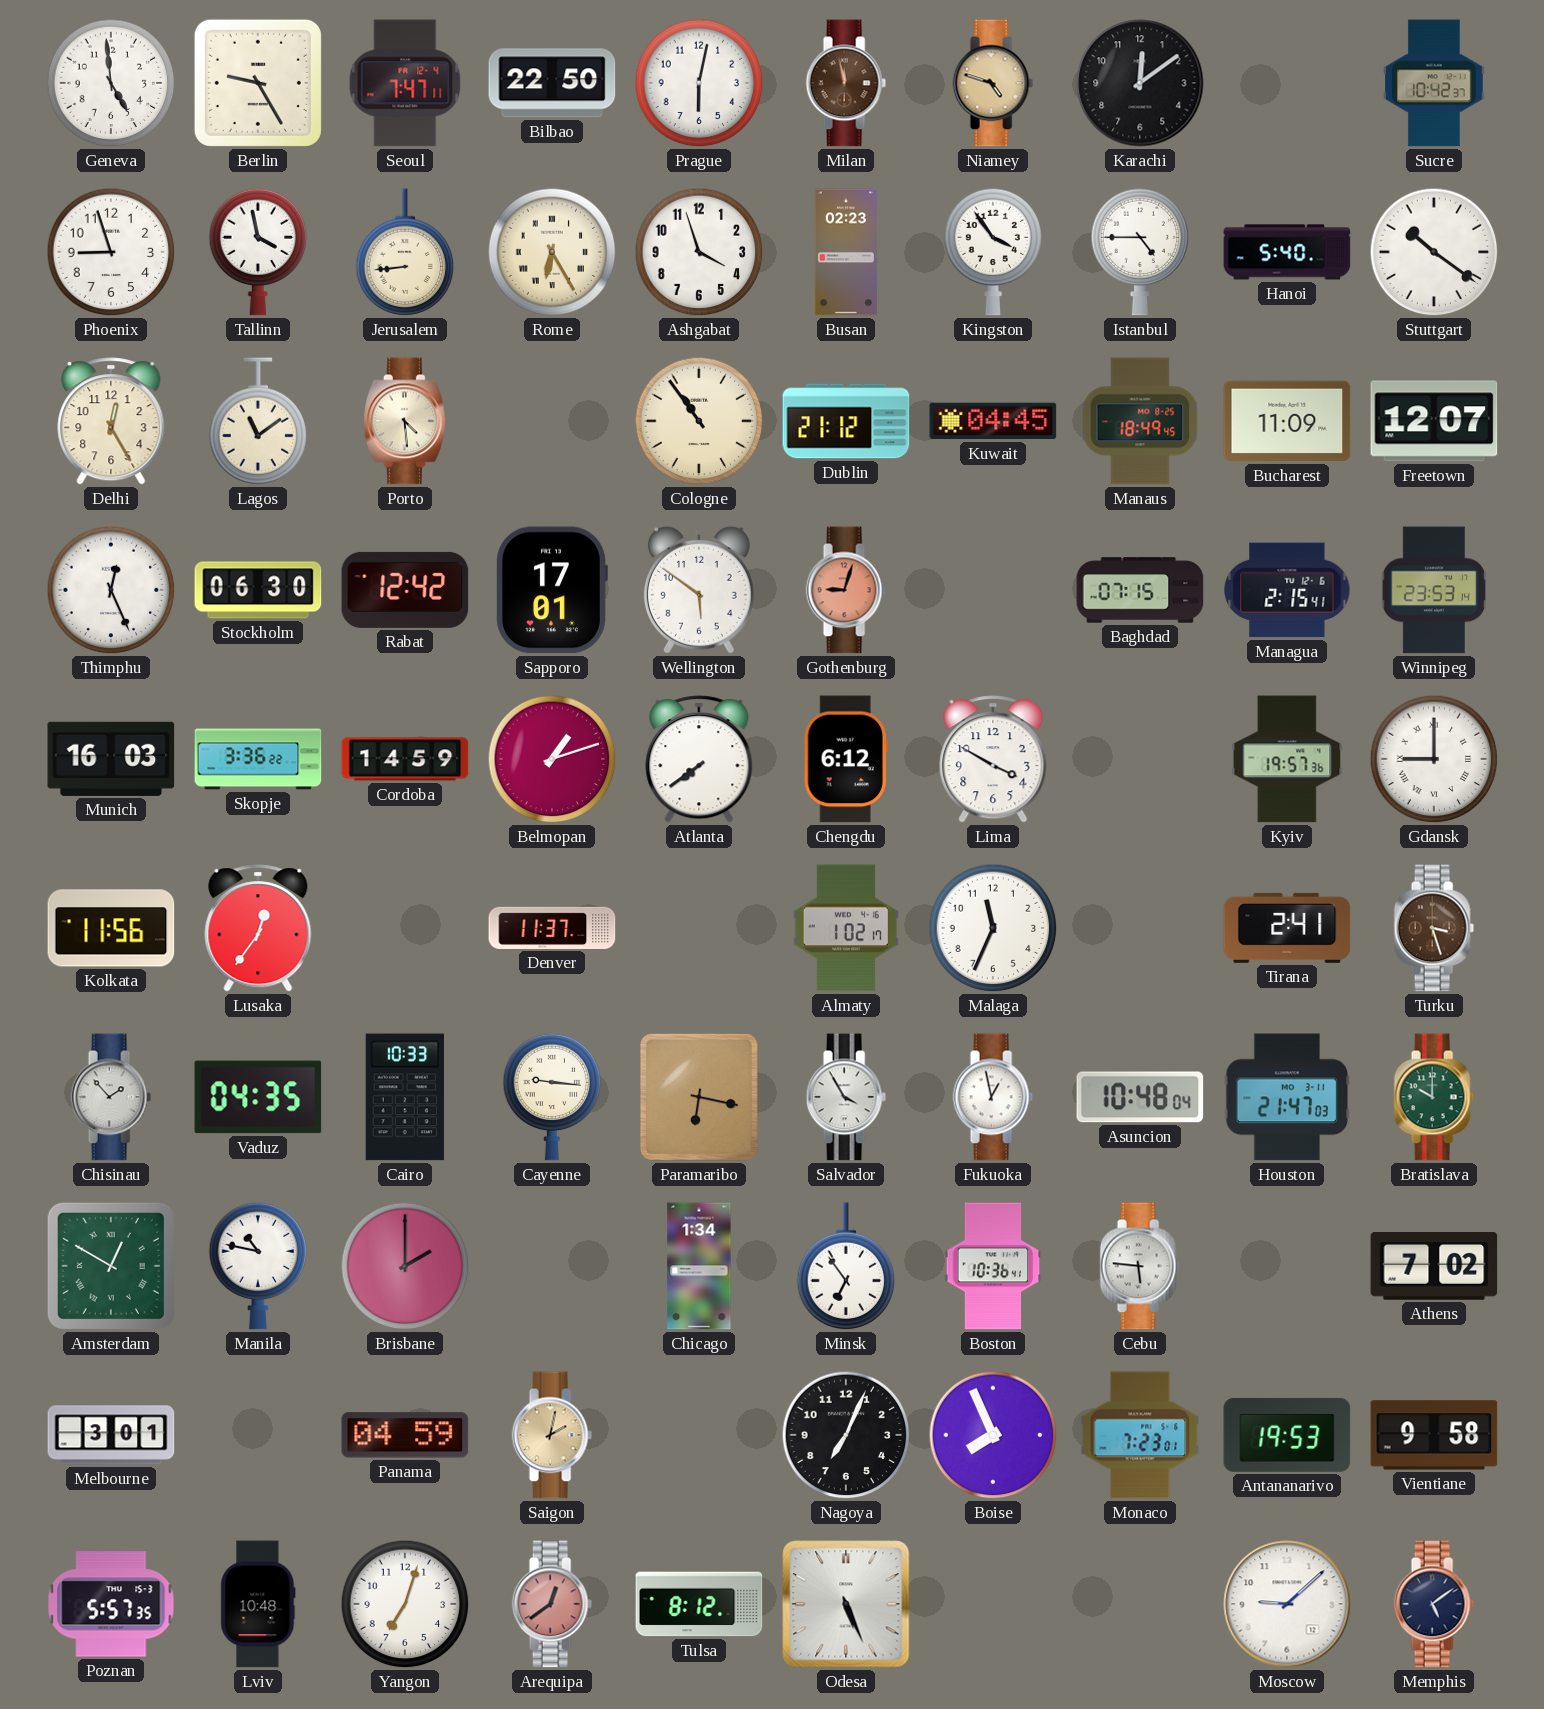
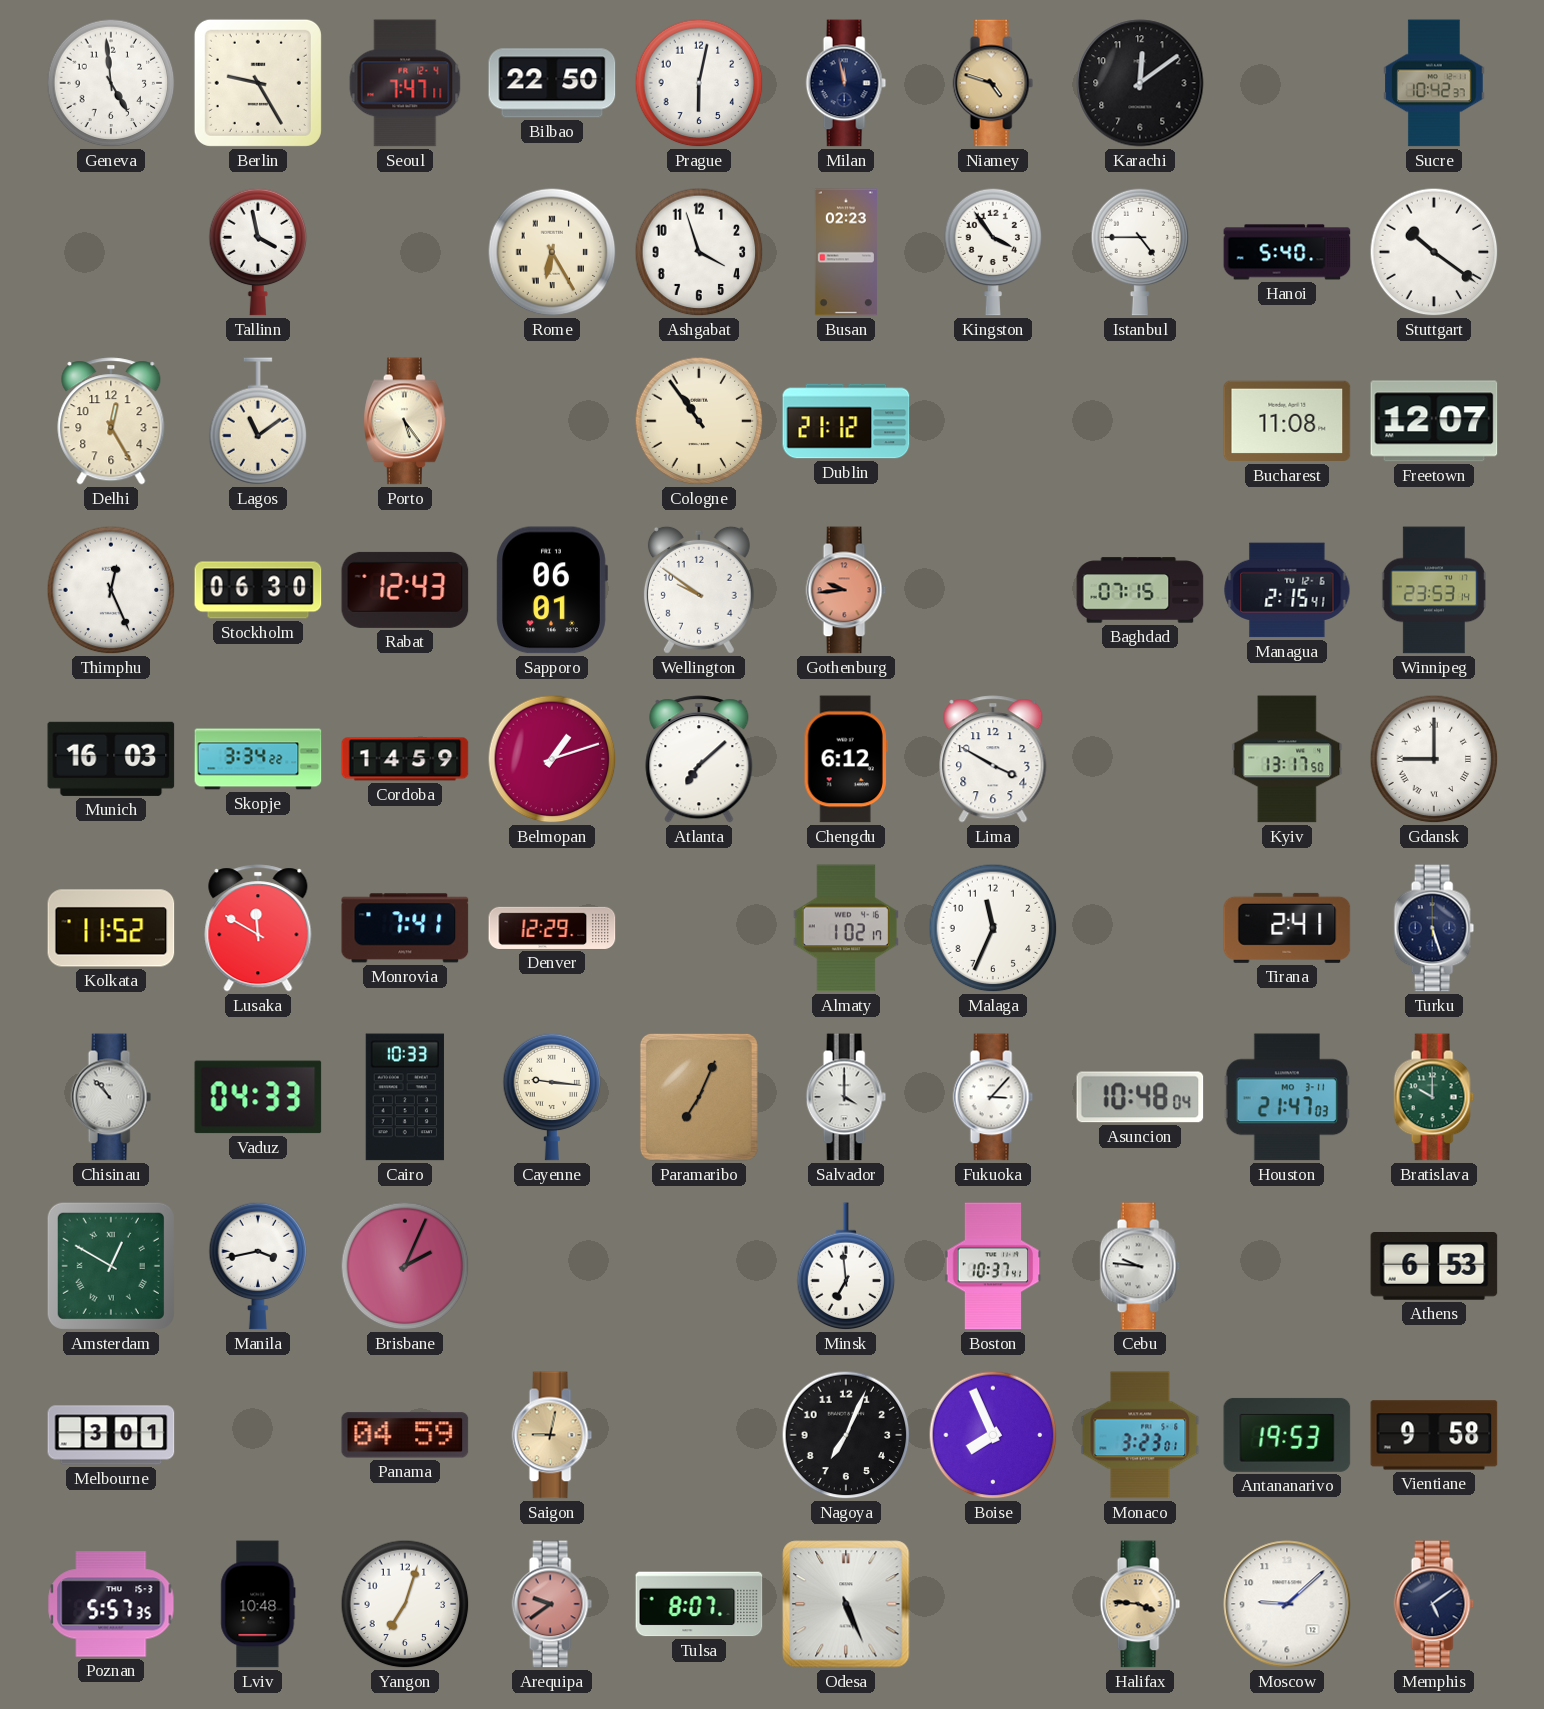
Milan dial: brown -> navy (846, 83)
Phoenix: 8:57 -> none (111, 252)
Jerusalem: 8:44 -> none (405, 253)
Porto: 4:29 -> 5:24 (405, 421)
Kuwait: 04:45 -> none (993, 421)
Manaus: 18:49 -> none (1140, 421)
Bucharest: 11:09 -> 11:08 (1287, 421)
Rabat: 12:42 -> 12:43 (405, 590)
Sapporo: 17:01 -> 06:01 (552, 590)
Wellington: 5:51 -> 9:51 (699, 590)
Gothenburg: 9:03 -> 9:44 (846, 590)
Skopje: 3:36 -> 3:34 (258, 759)
Atlanta: 7:39 -> 7:08 (699, 759)
Kyiv: 19:57 -> 13:17 (1287, 759)
Kolkata: 11:56 -> 11:52 (111, 928)
Lusaka: 12:36 -> 11:50 (258, 928)
Monrovia: none -> 7:41 (405, 928)
Denver: 11:37 -> 12:29 (552, 928)
Turku: 3:27 -> 5:27 (1434, 928)
Turku dial: brown -> navy (1434, 928)
Chisinau: 1:53 -> 10:53 (111, 1097)
Vaduz: 04:35 -> 04:33 (258, 1097)
Paramaribo: 6:17 -> 7:04 (699, 1097)
Salvador: 3:55 -> 4:00 (846, 1097)
Fukuoka: 12:58 -> 3:07 (993, 1097)
Manila: 10:47 -> 3:43 (258, 1266)
Brisbane: 2:00 -> 2:04 (405, 1266)
Chicago: 1:34 -> none (699, 1266)
Minsk: 6:54 -> 6:59 (846, 1267)
Boston: 10:36 -> 10:37 (993, 1266)
Cebu: 5:46 -> 9:46 (1140, 1266)
Athens: 7:02 -> 6:53 (1434, 1266)
Saigon: 2:02 -> 9:02 (552, 1435)
Monaco: 7:23 -> 3:23 (1140, 1435)
Arequipa: 12:39 -> 9:39 (552, 1604)
Tulsa: 8:12 -> 8:07 (699, 1604)
Halifax: none -> 3:46 (1140, 1604)
